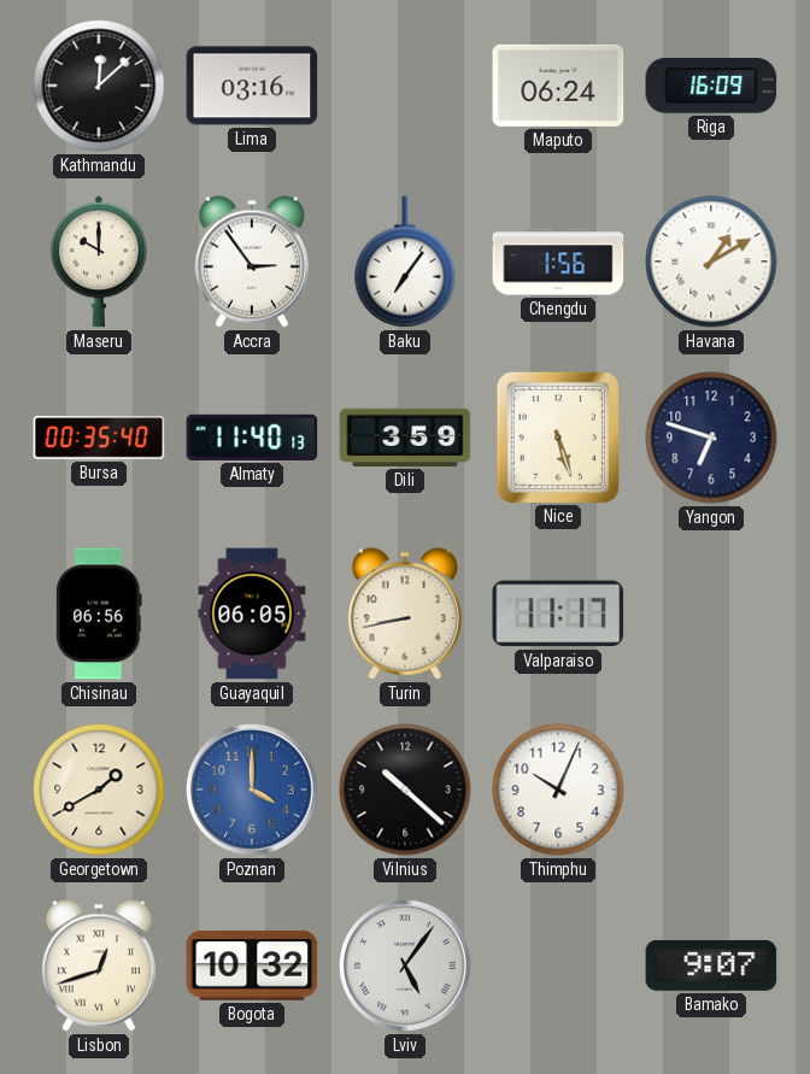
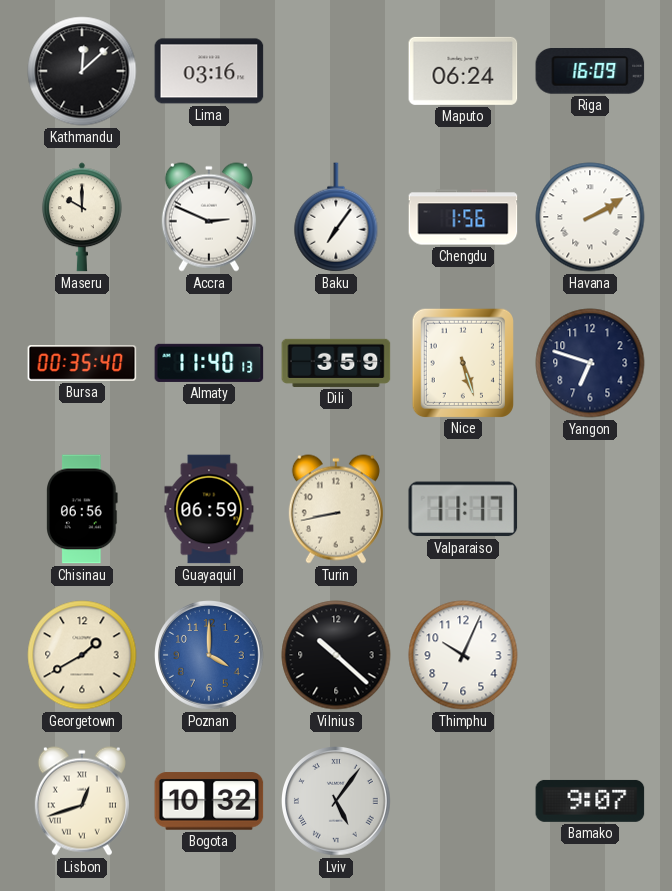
Accra: 2:54 -> 2:49 (209, 217)
Havana: 1:10 -> 2:10 (590, 217)
Guayaquil: 06:05 -> 06:59 (209, 509)
